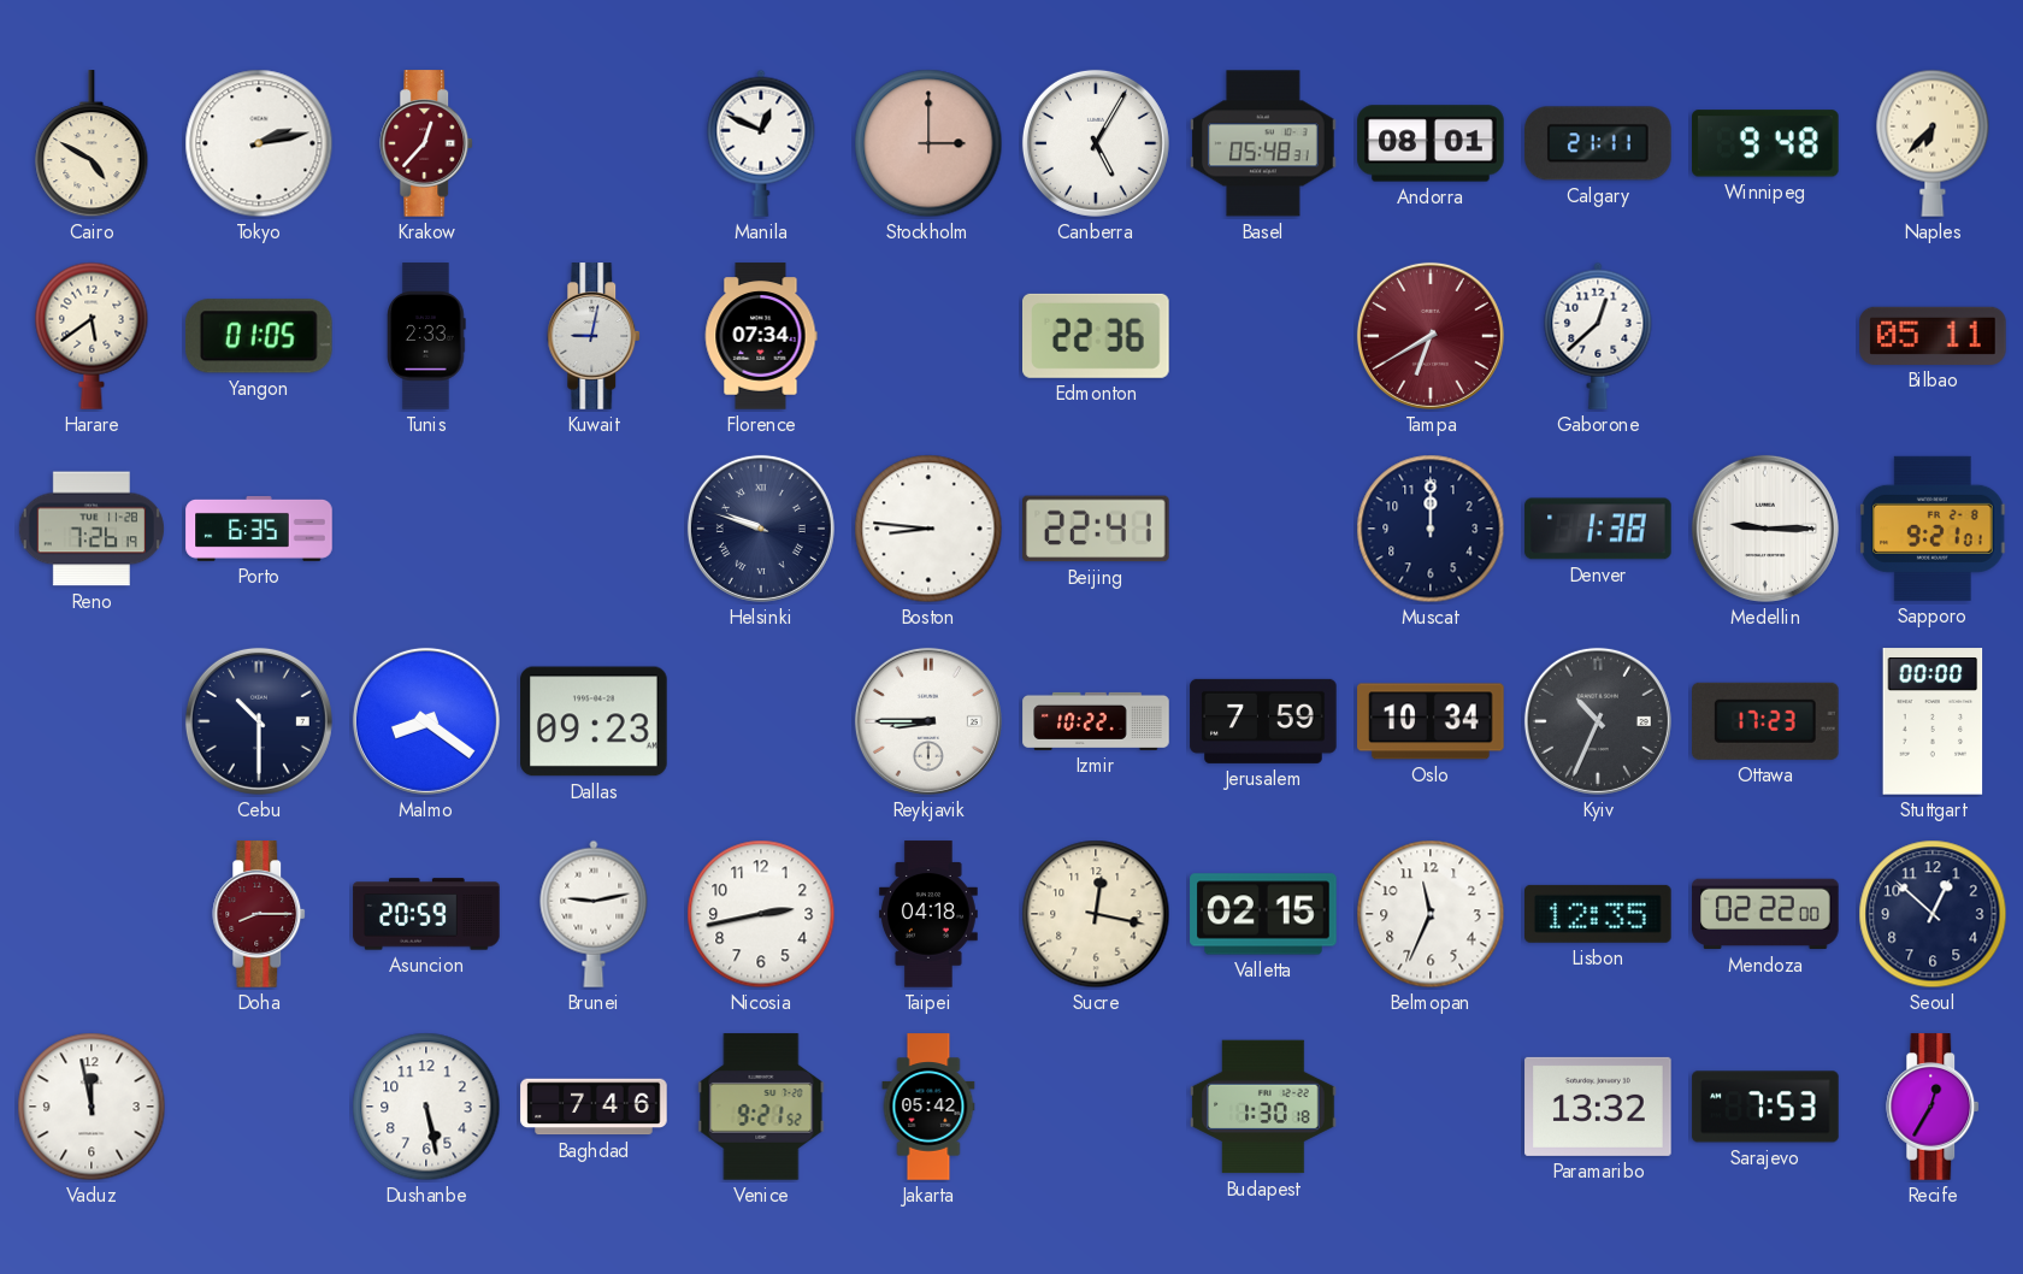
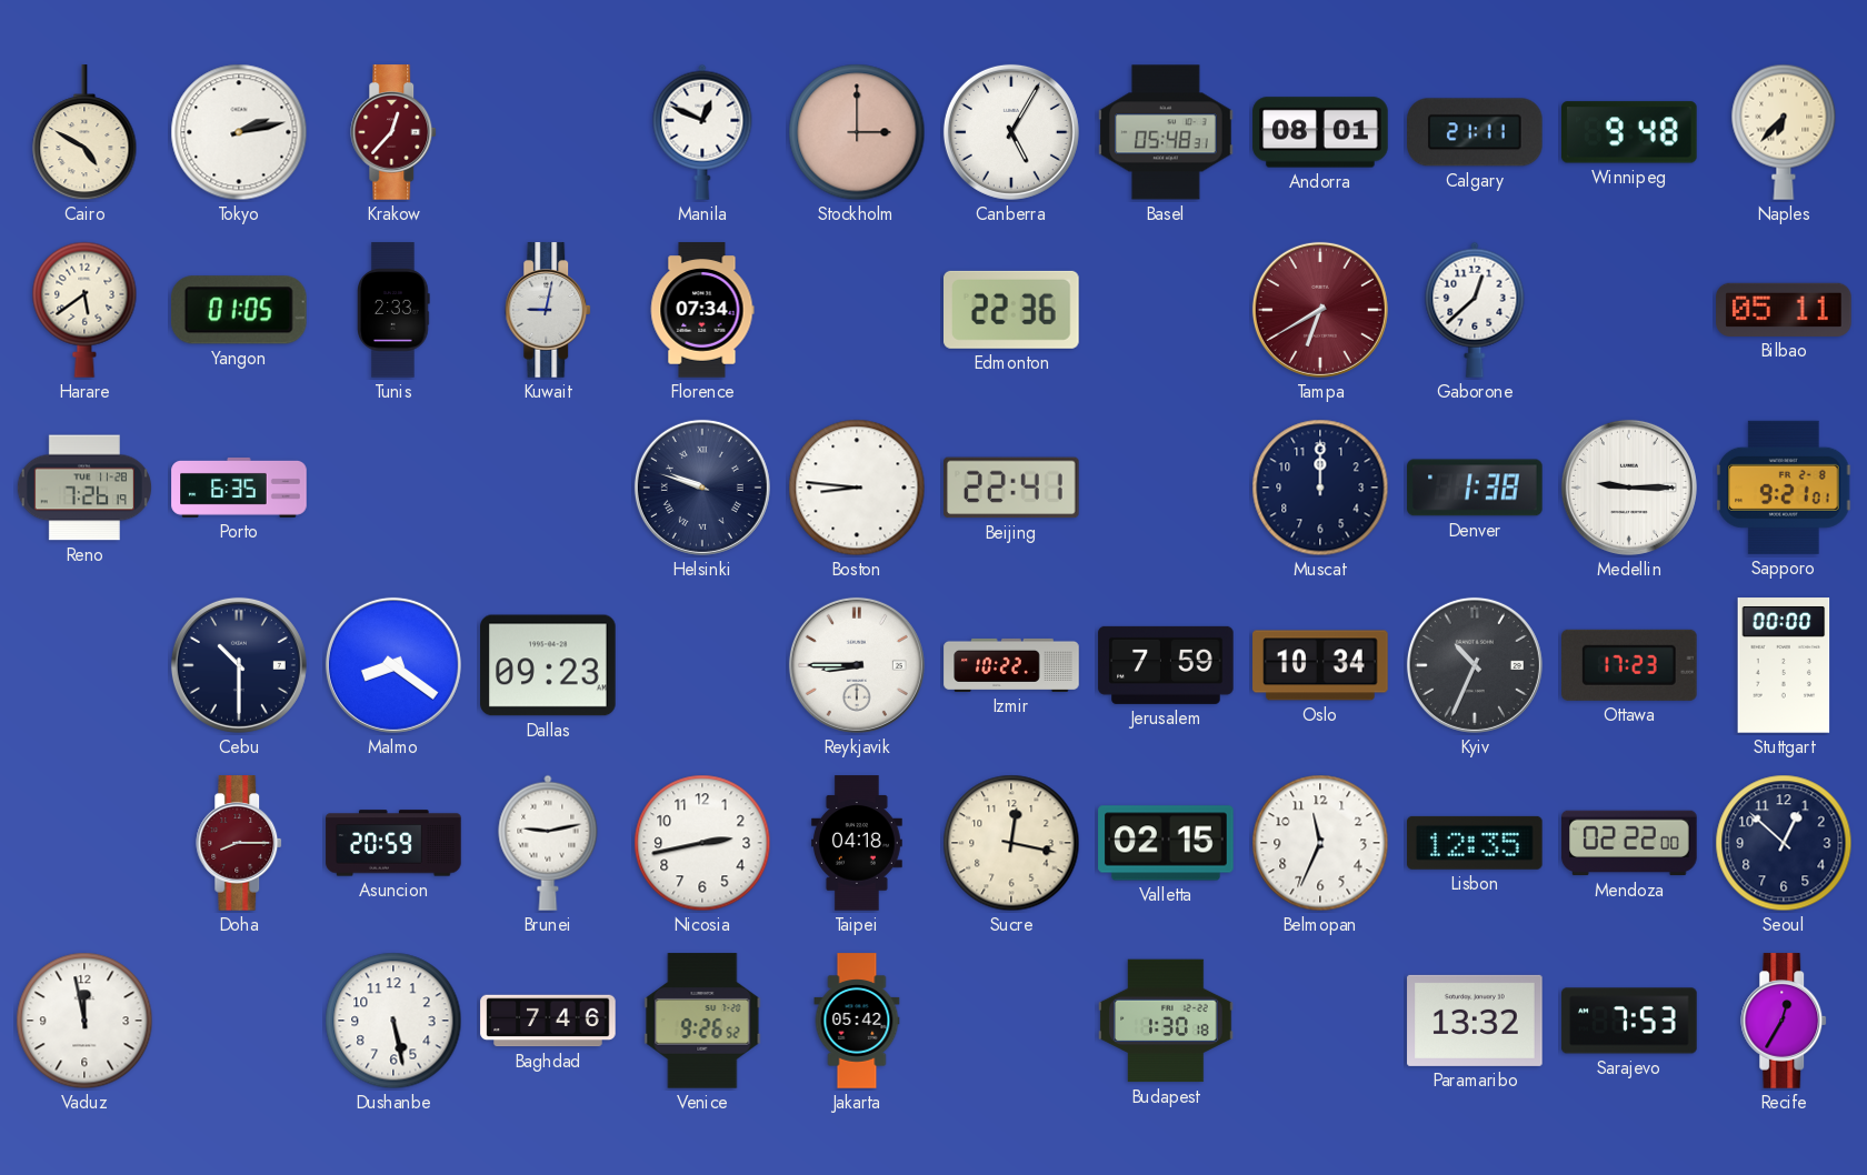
Venice: 9:21 -> 9:26 (702, 1021)
